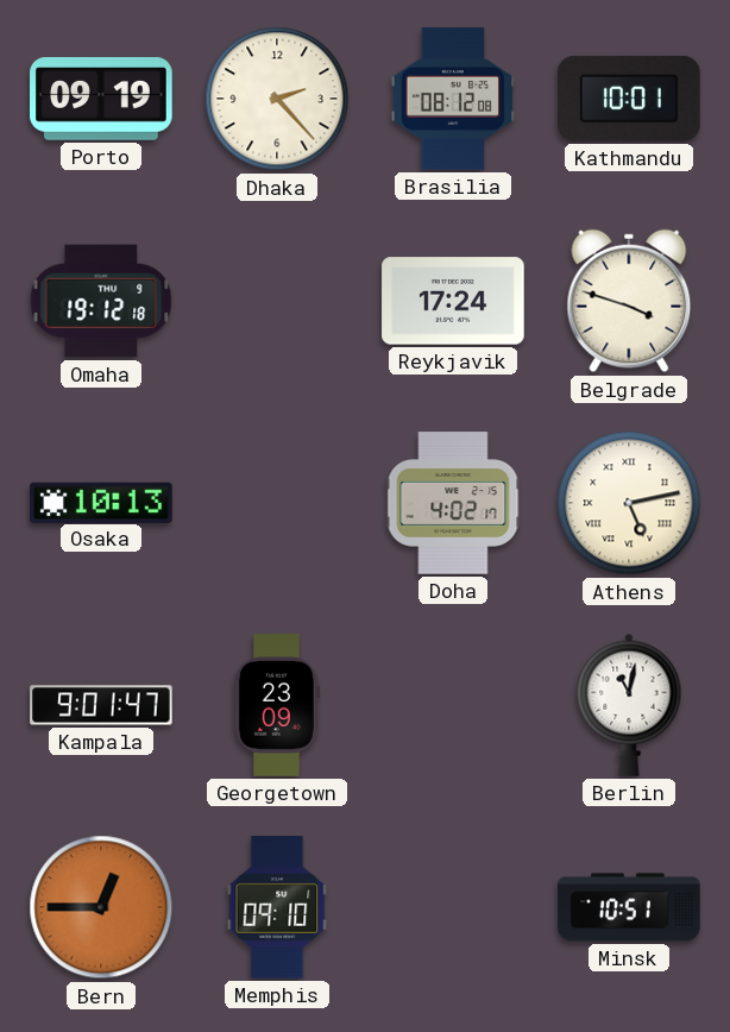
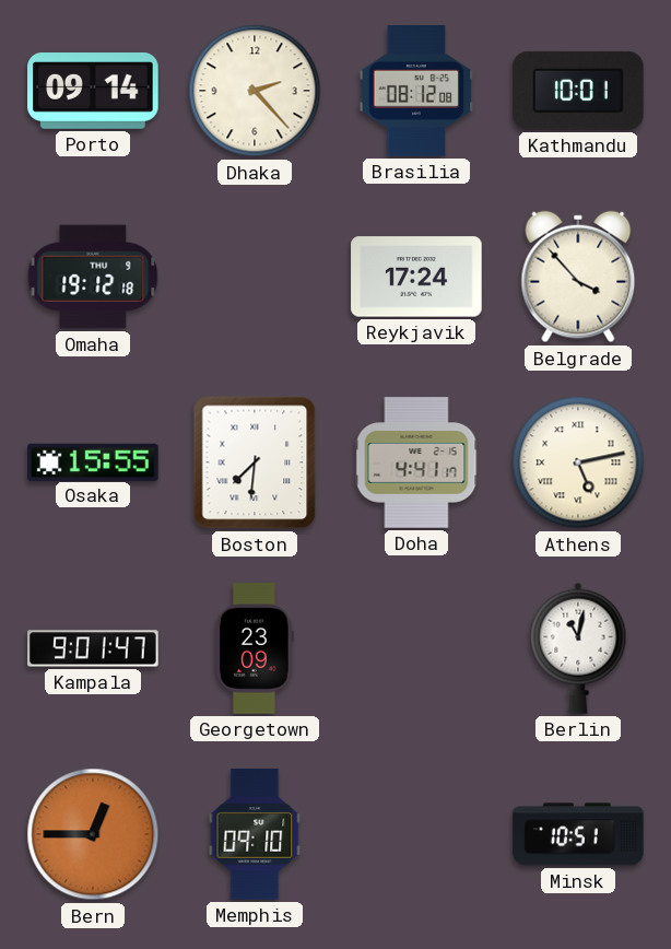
Porto: 09:19 -> 09:14 (93, 92)
Belgrade: 3:48 -> 3:53 (578, 277)
Osaka: 10:13 -> 15:55 (93, 461)
Boston: none -> 7:31 (255, 462)
Doha: 4:02 -> 4:41 (416, 462)
